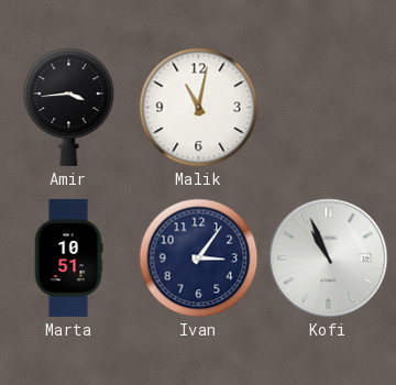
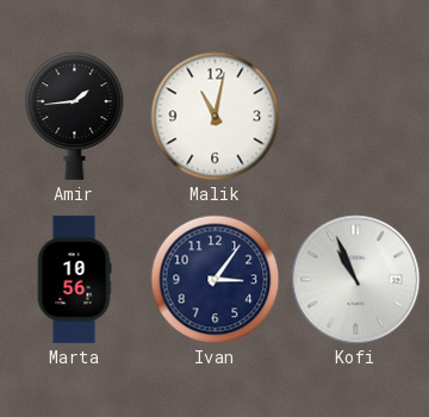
Amir: 3:44 -> 1:44 (75, 116)
Marta: 10:51 -> 10:56 (74, 279)
